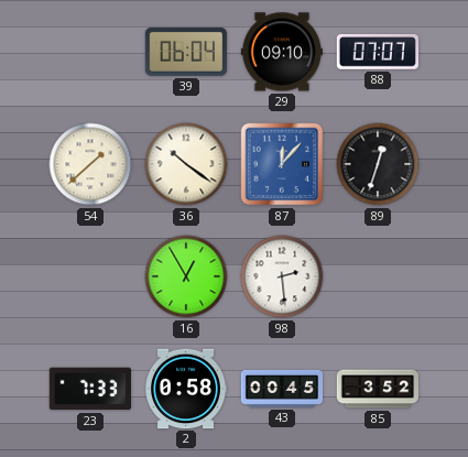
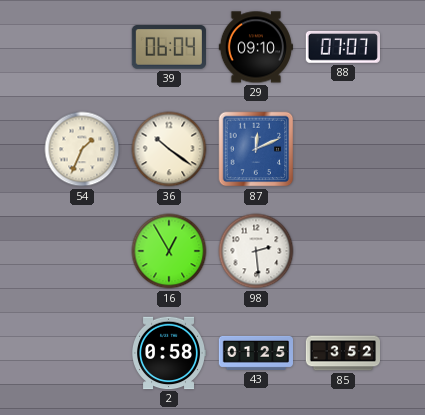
54: 1:38 -> 1:34 (82, 149)
87: 12:07 -> 12:11 (256, 149)
89: 12:33 -> none (378, 164)
23: 7:33 -> none (90, 389)
43: 00:45 -> 01:25 (255, 353)
